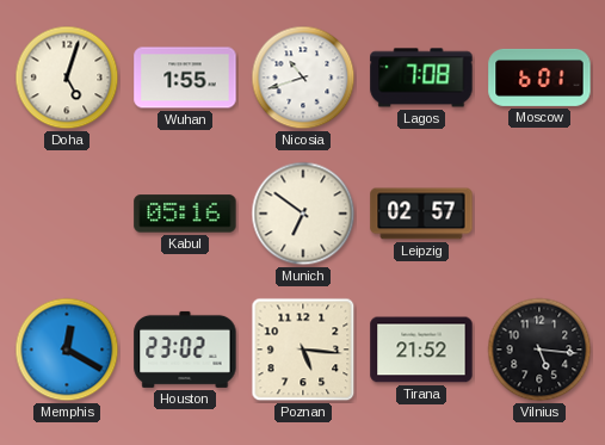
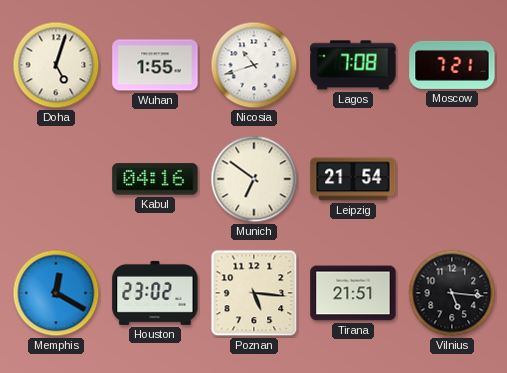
Moscow: 6:01 -> 7:21 (452, 65)
Kabul: 05:16 -> 04:16 (155, 179)
Leipzig: 02:57 -> 21:54 (353, 179)
Tirana: 21:52 -> 21:51 (353, 293)
